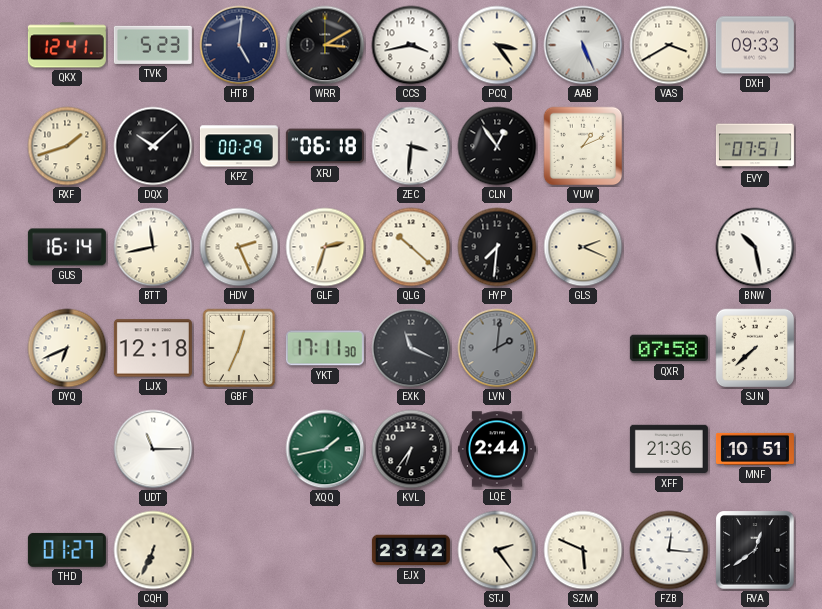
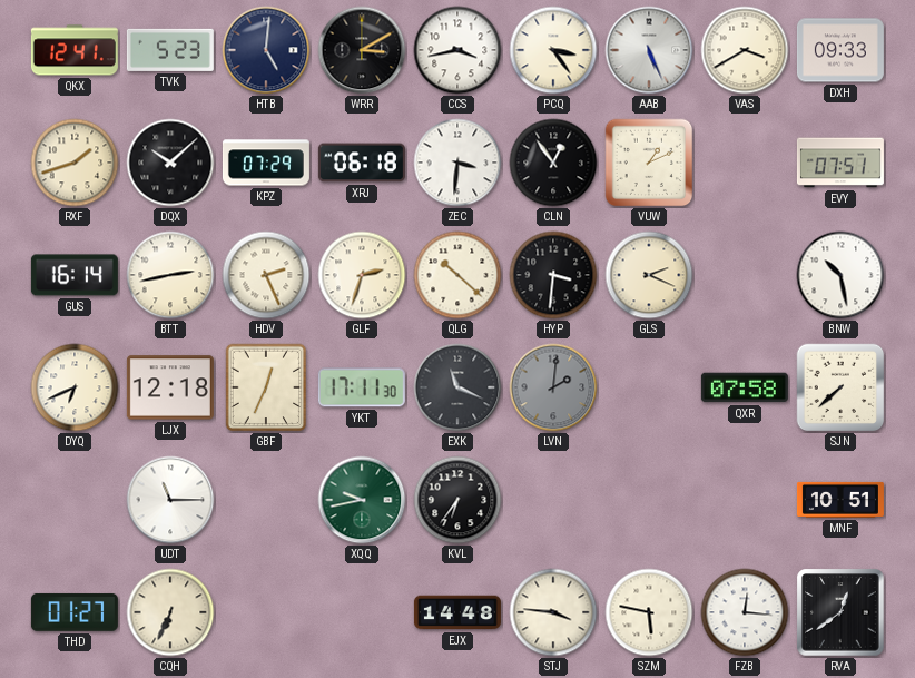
KPZ: 00:29 -> 07:29 (266, 163)
BTT: 11:43 -> 2:43 (170, 275)
HYP: 7:31 -> 3:31 (553, 275)
XQQ: 1:43 -> 9:43 (362, 500)
LQE: 2:44 -> none (497, 449)
XFF: 21:36 -> none (669, 449)
EJX: 23:42 -> 14:48 (457, 612)
STJ: 2:24 -> 3:46 (553, 612)
SZM: 5:49 -> 5:47 (649, 612)
